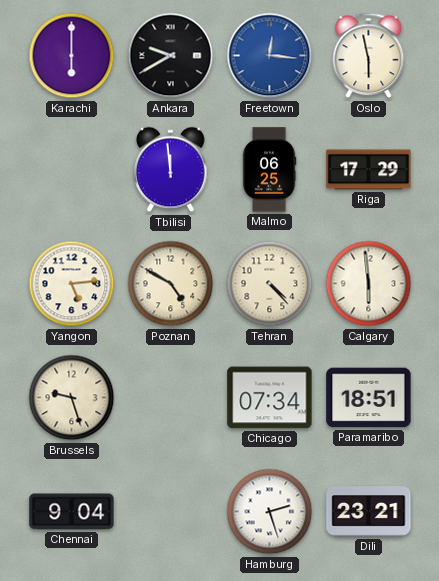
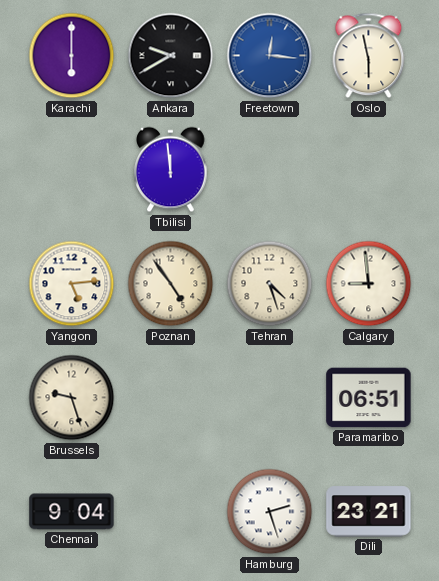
Malmo: 06:25 -> none (269, 170)
Riga: 17:29 -> none (369, 170)
Poznan: 4:50 -> 4:54 (171, 284)
Tehran: 4:23 -> 4:27 (270, 284)
Calgary: 5:59 -> 8:59 (369, 284)
Chicago: 07:34 -> none (270, 398)
Paramaribo: 18:51 -> 06:51 (369, 398)
